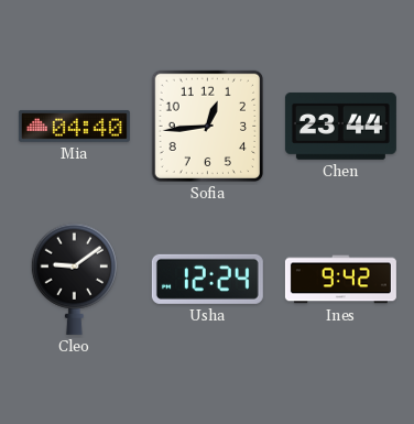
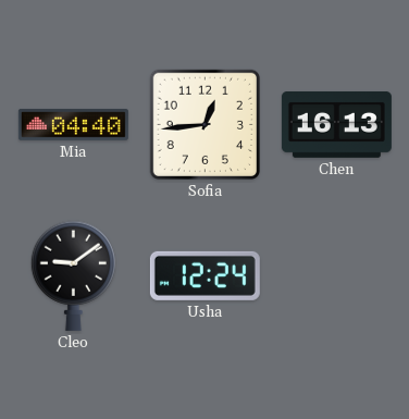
Chen: 23:44 -> 16:13 (336, 124)
Ines: 9:42 -> none (340, 280)
